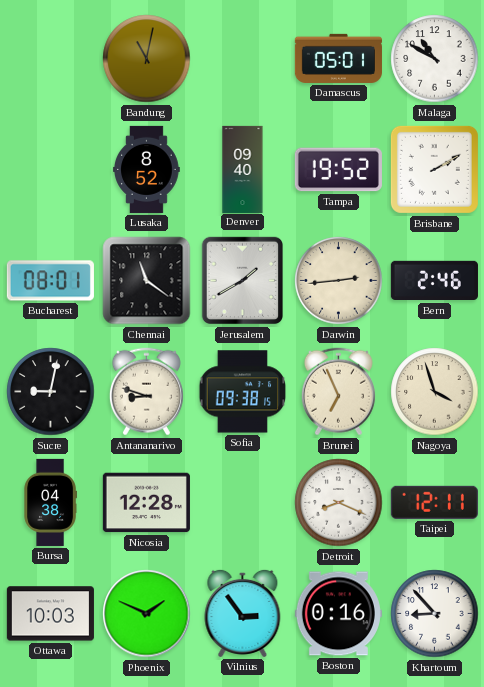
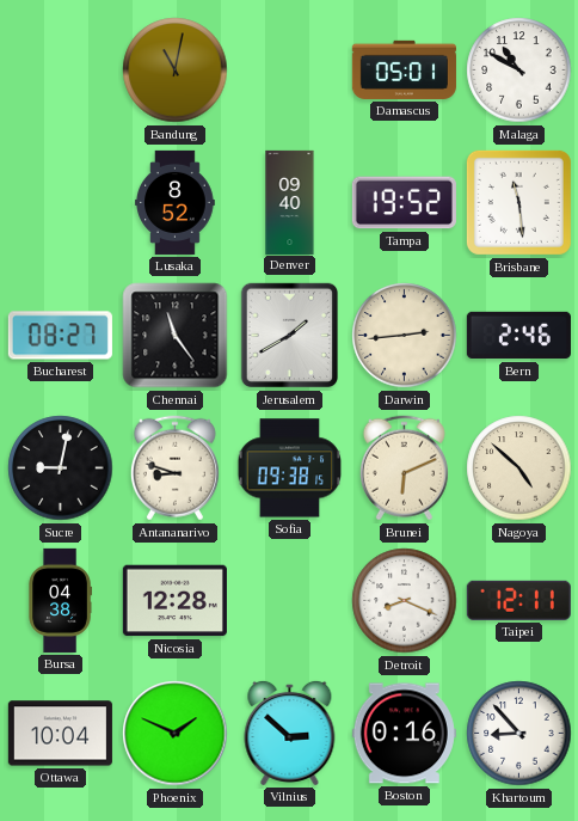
Brisbane: 2:10 -> 11:29 (518, 202)
Bucharest: 08:01 -> 08:27 (60, 336)
Chennai: 11:21 -> 11:24 (176, 336)
Brunei: 6:56 -> 6:11 (404, 468)
Nagoya: 3:57 -> 4:52 (519, 468)
Ottawa: 10:03 -> 10:04 (60, 734)
Vilnius: 2:54 -> 2:52 (290, 733)
